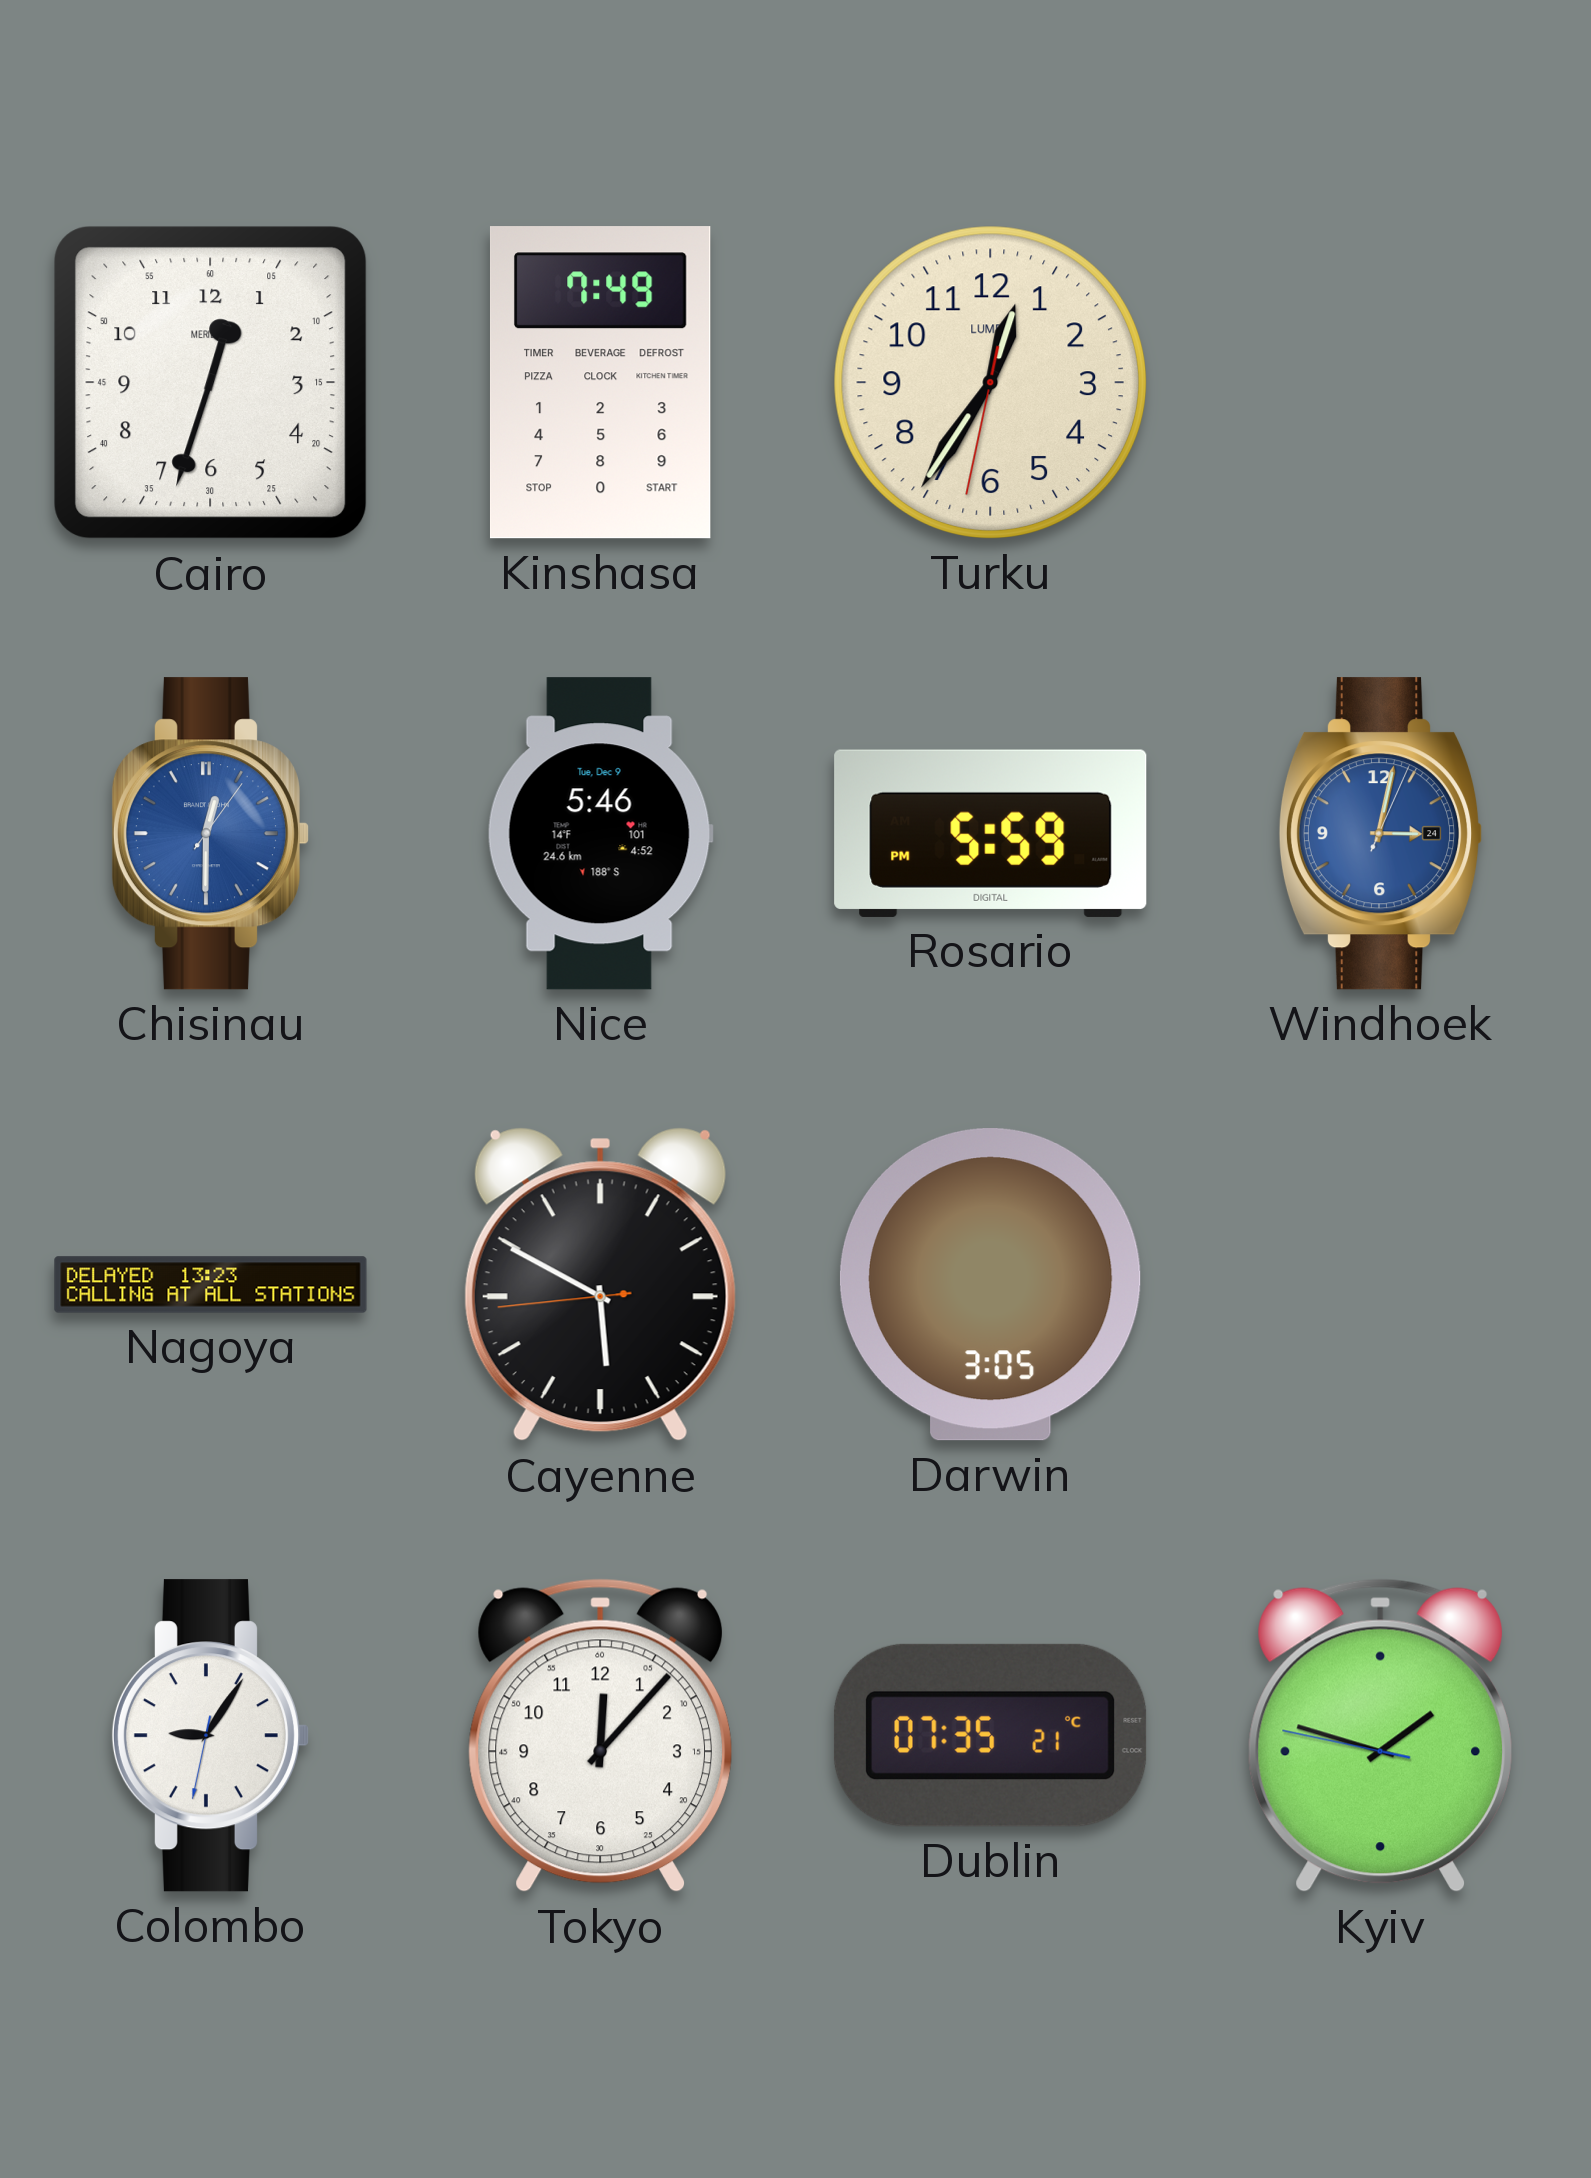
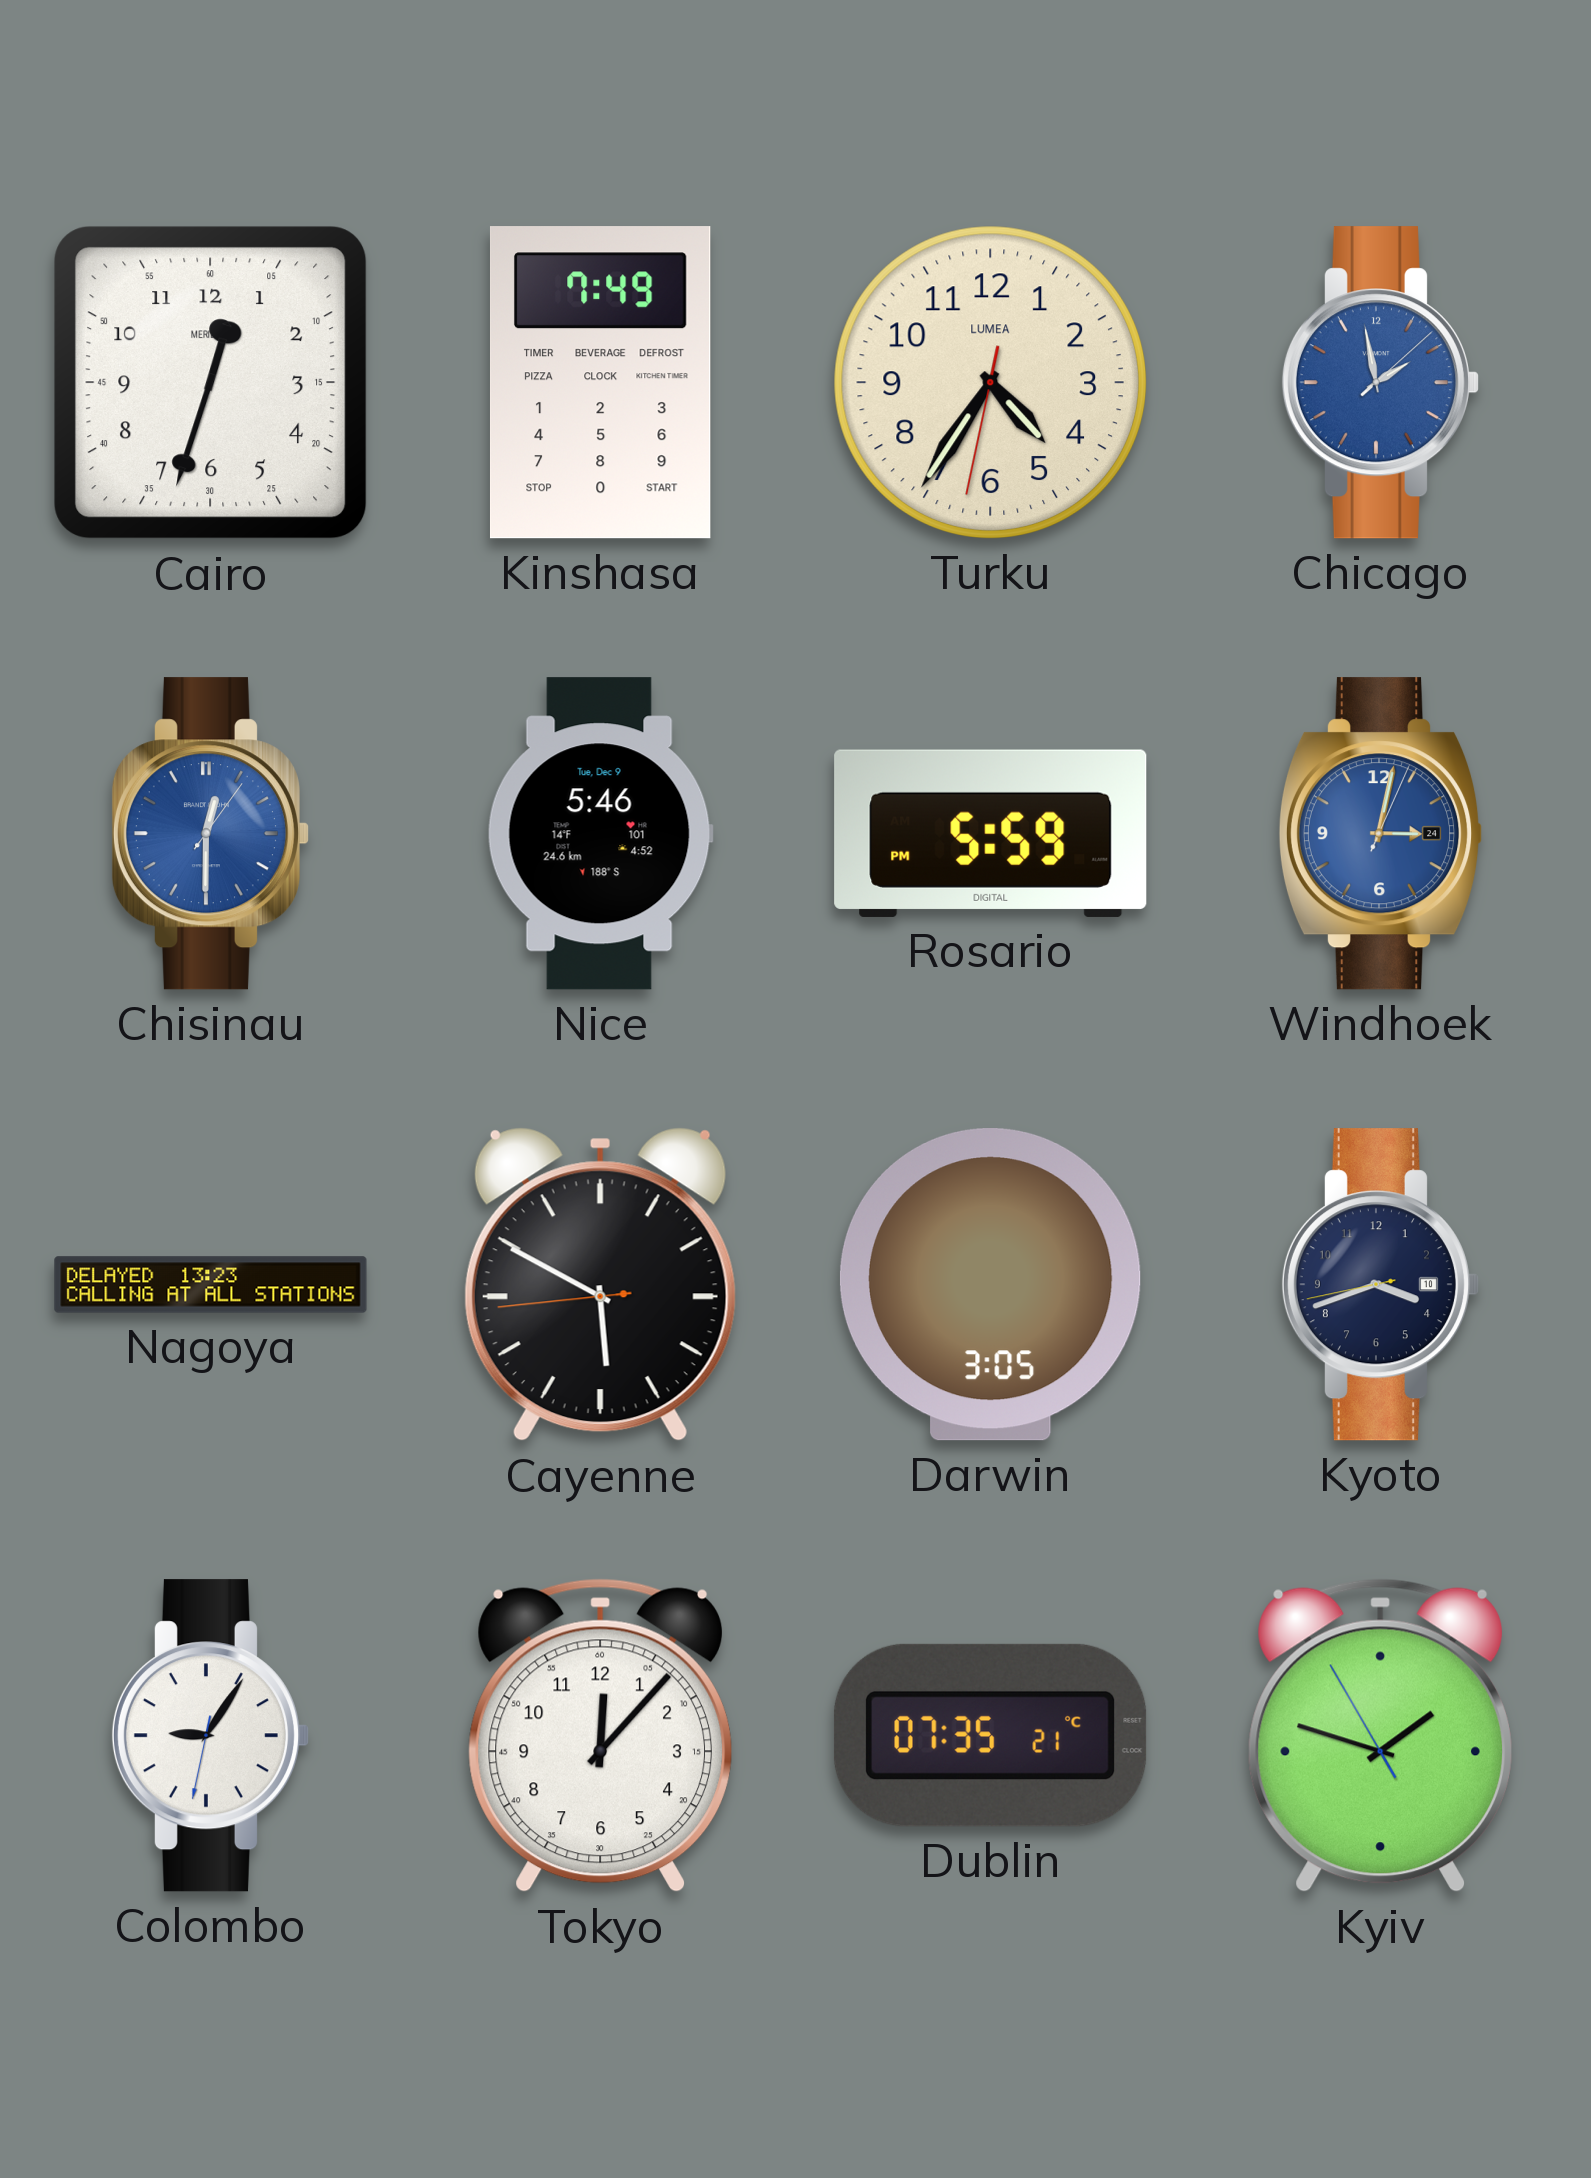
Turku: 12:35 -> 4:35 (990, 382)
Chicago: none -> 1:58 (1380, 383)
Kyoto: none -> 3:41 (1380, 1285)
Kyiv: 1:47:47 -> 1:47:55 (1380, 1736)
